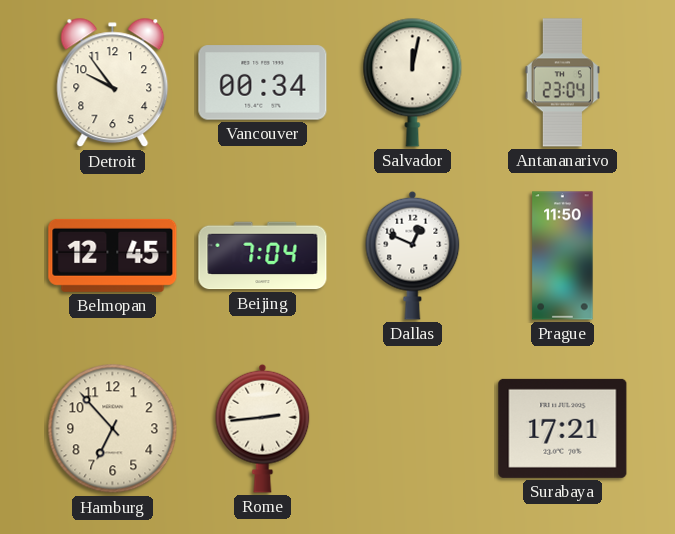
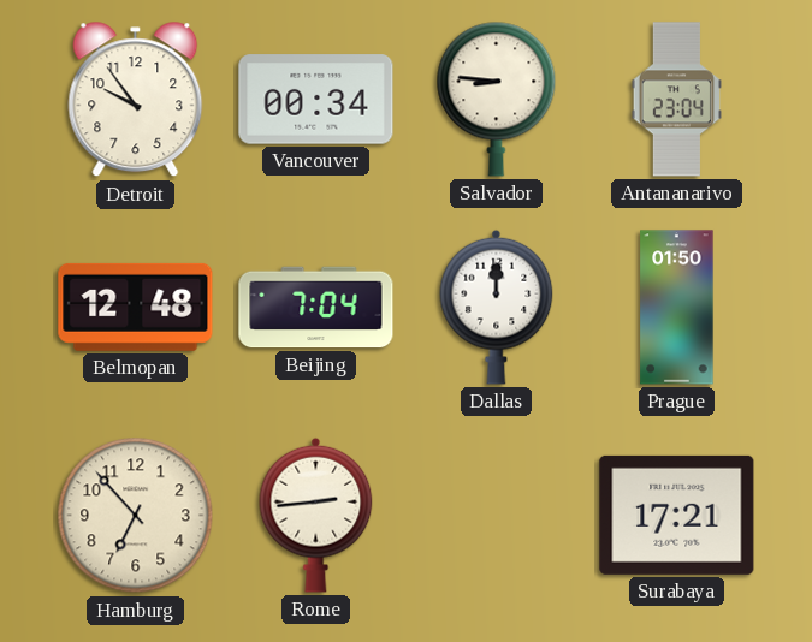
Salvador: 12:02 -> 8:46 (497, 99)
Belmopan: 12:45 -> 12:48 (136, 307)
Dallas: 12:49 -> 12:00 (497, 307)
Prague: 11:50 -> 01:50 (677, 308)
